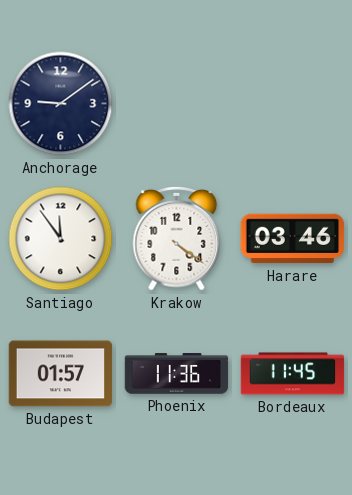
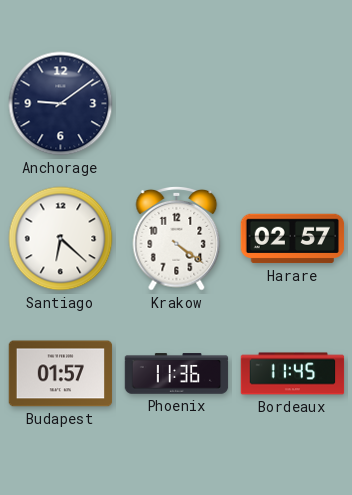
Santiago: 11:54 -> 6:22 (61, 239)
Harare: 03:46 -> 02:57 (293, 239)
